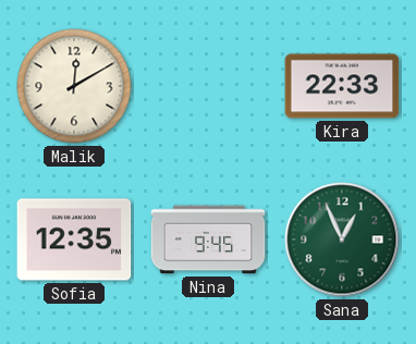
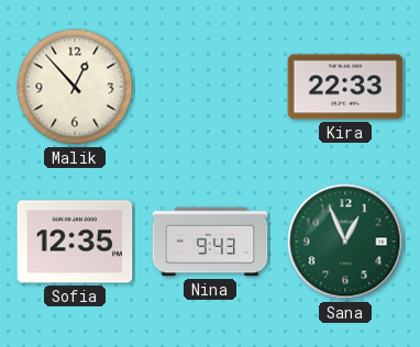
Malik: 12:10 -> 12:53 (75, 87)
Nina: 9:45 -> 9:43 (210, 242)
